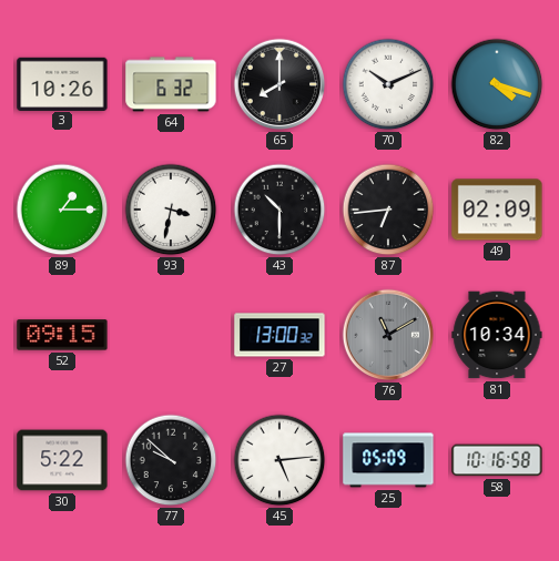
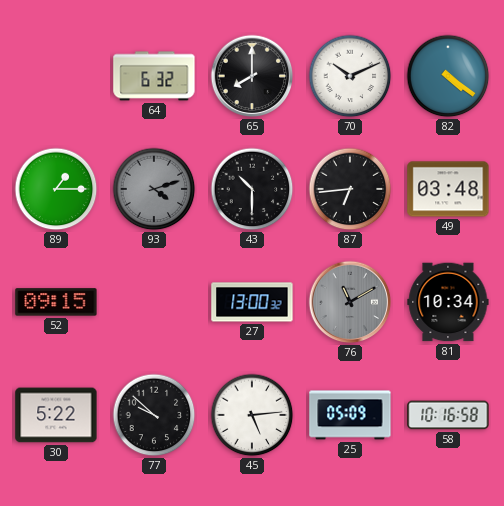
3: 10:26 -> none (62, 83)
82: 4:18 -> 4:21 (448, 76)
93: 3:32 -> 4:12 (154, 189)
93 dial: white -> grey (154, 189)
49: 02:09 -> 03:48 (448, 189)
